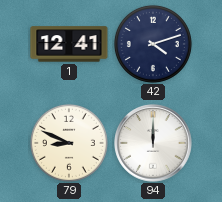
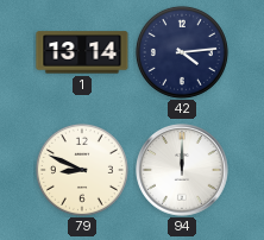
1: 12:41 -> 13:14 (82, 52)
42: 4:12 -> 4:14 (182, 52)
